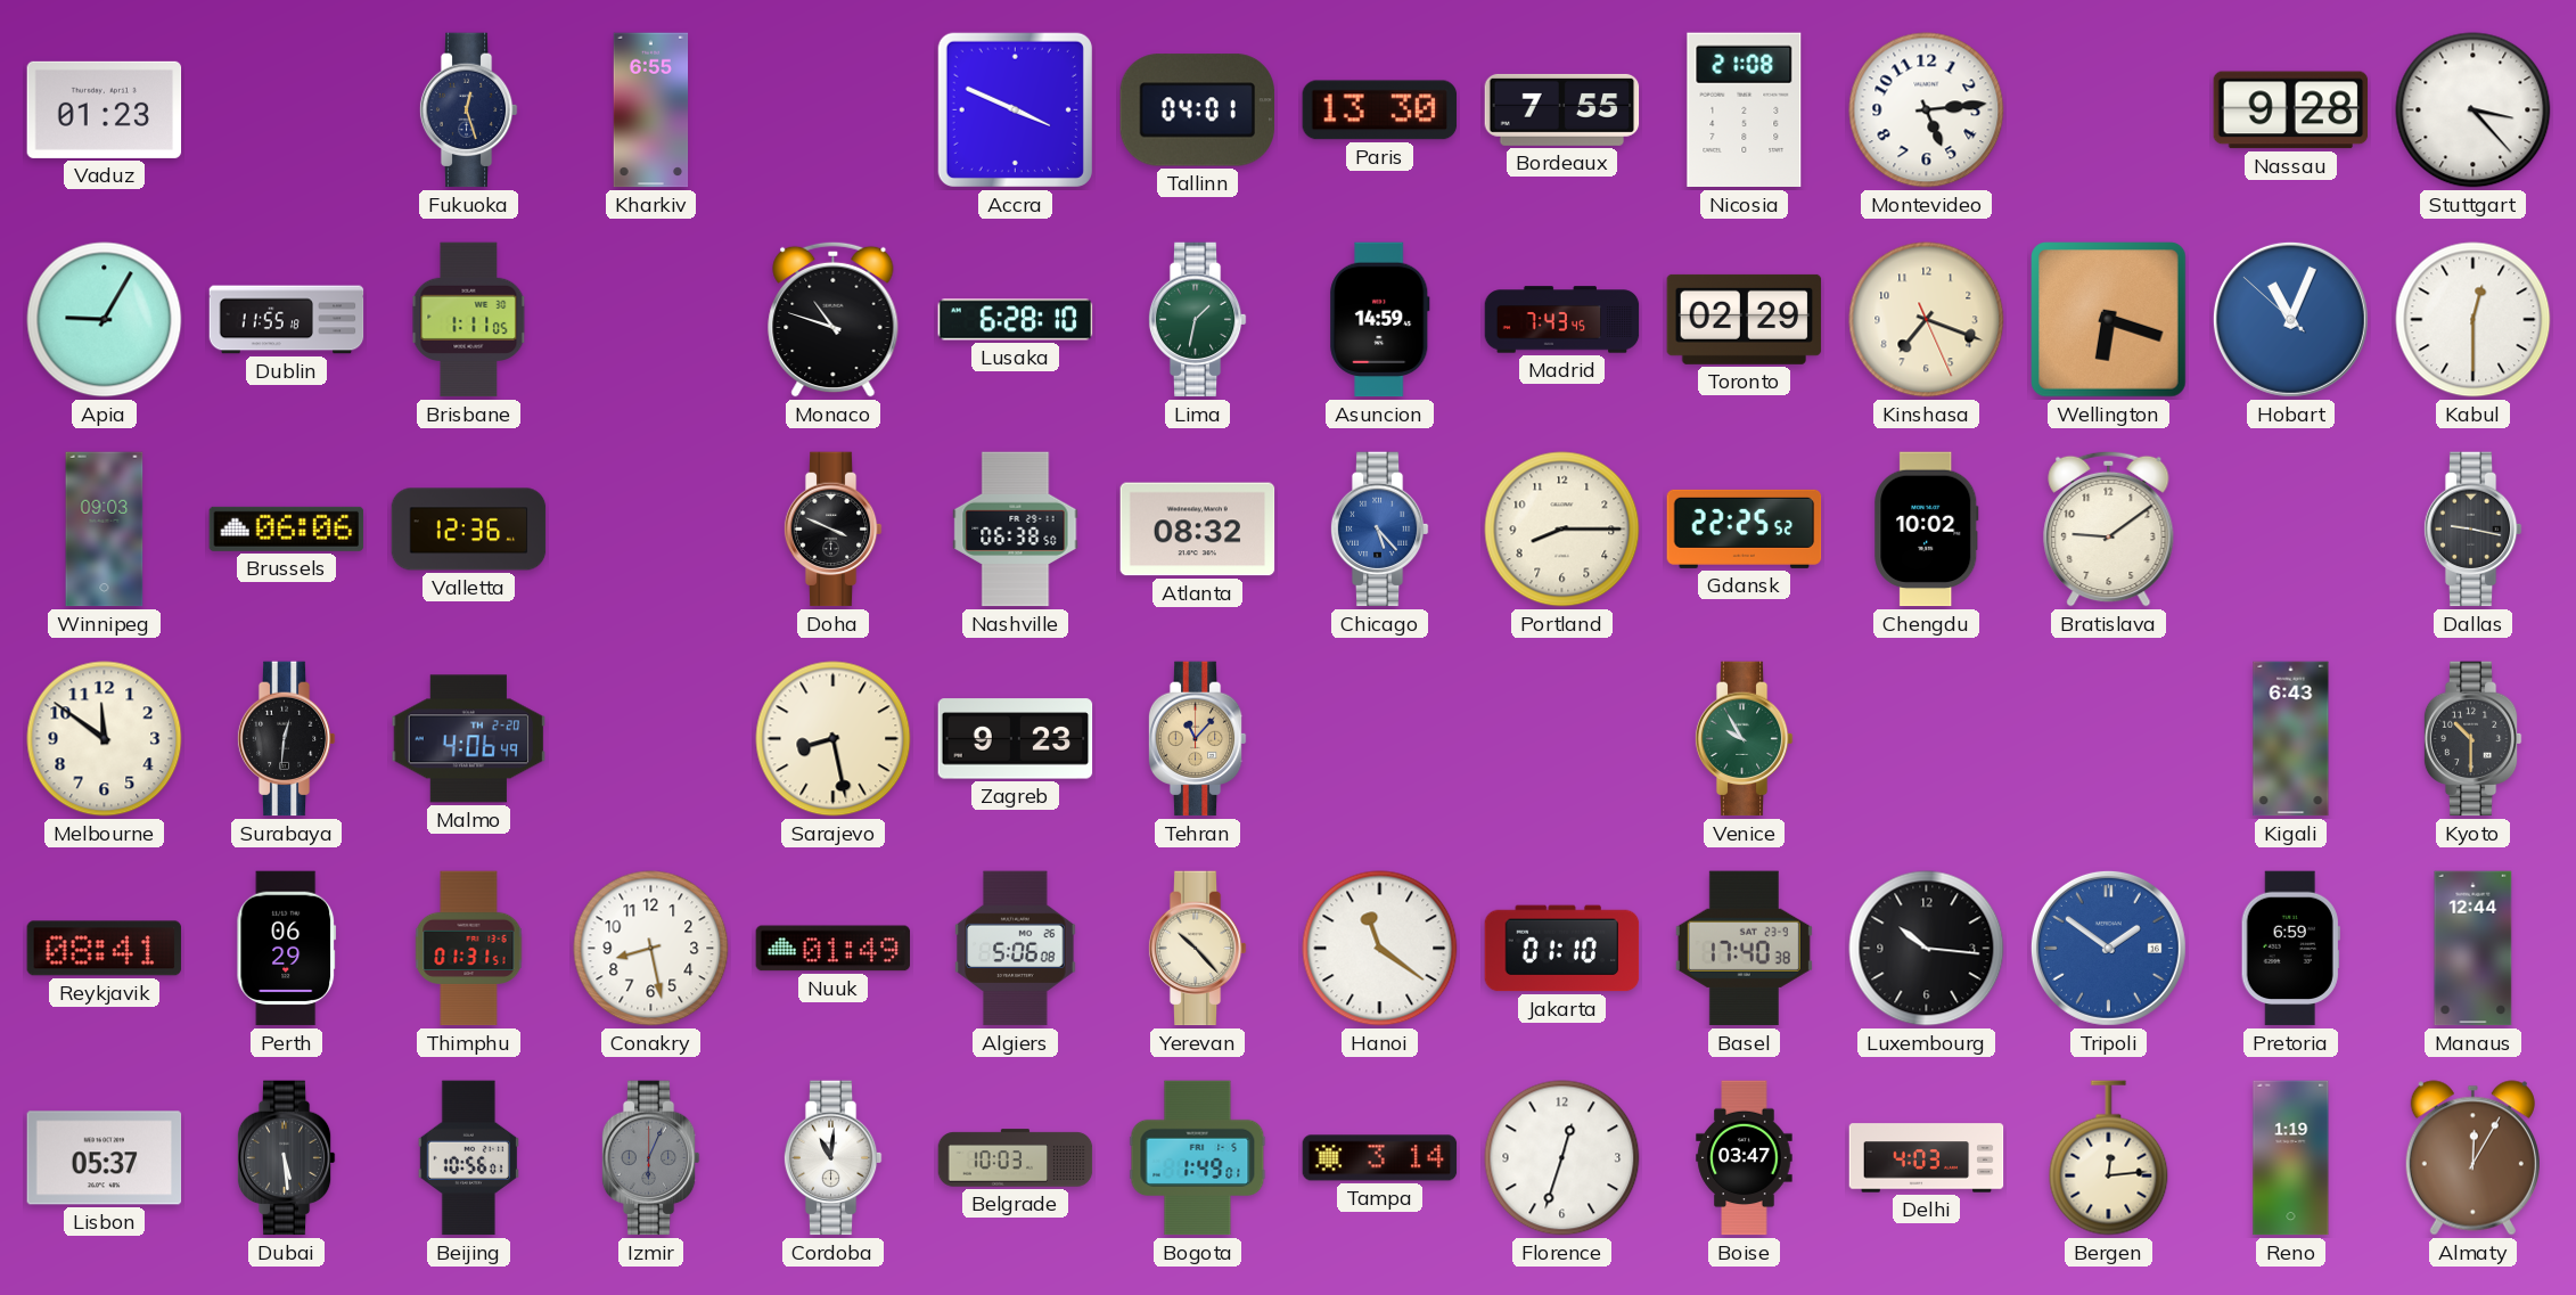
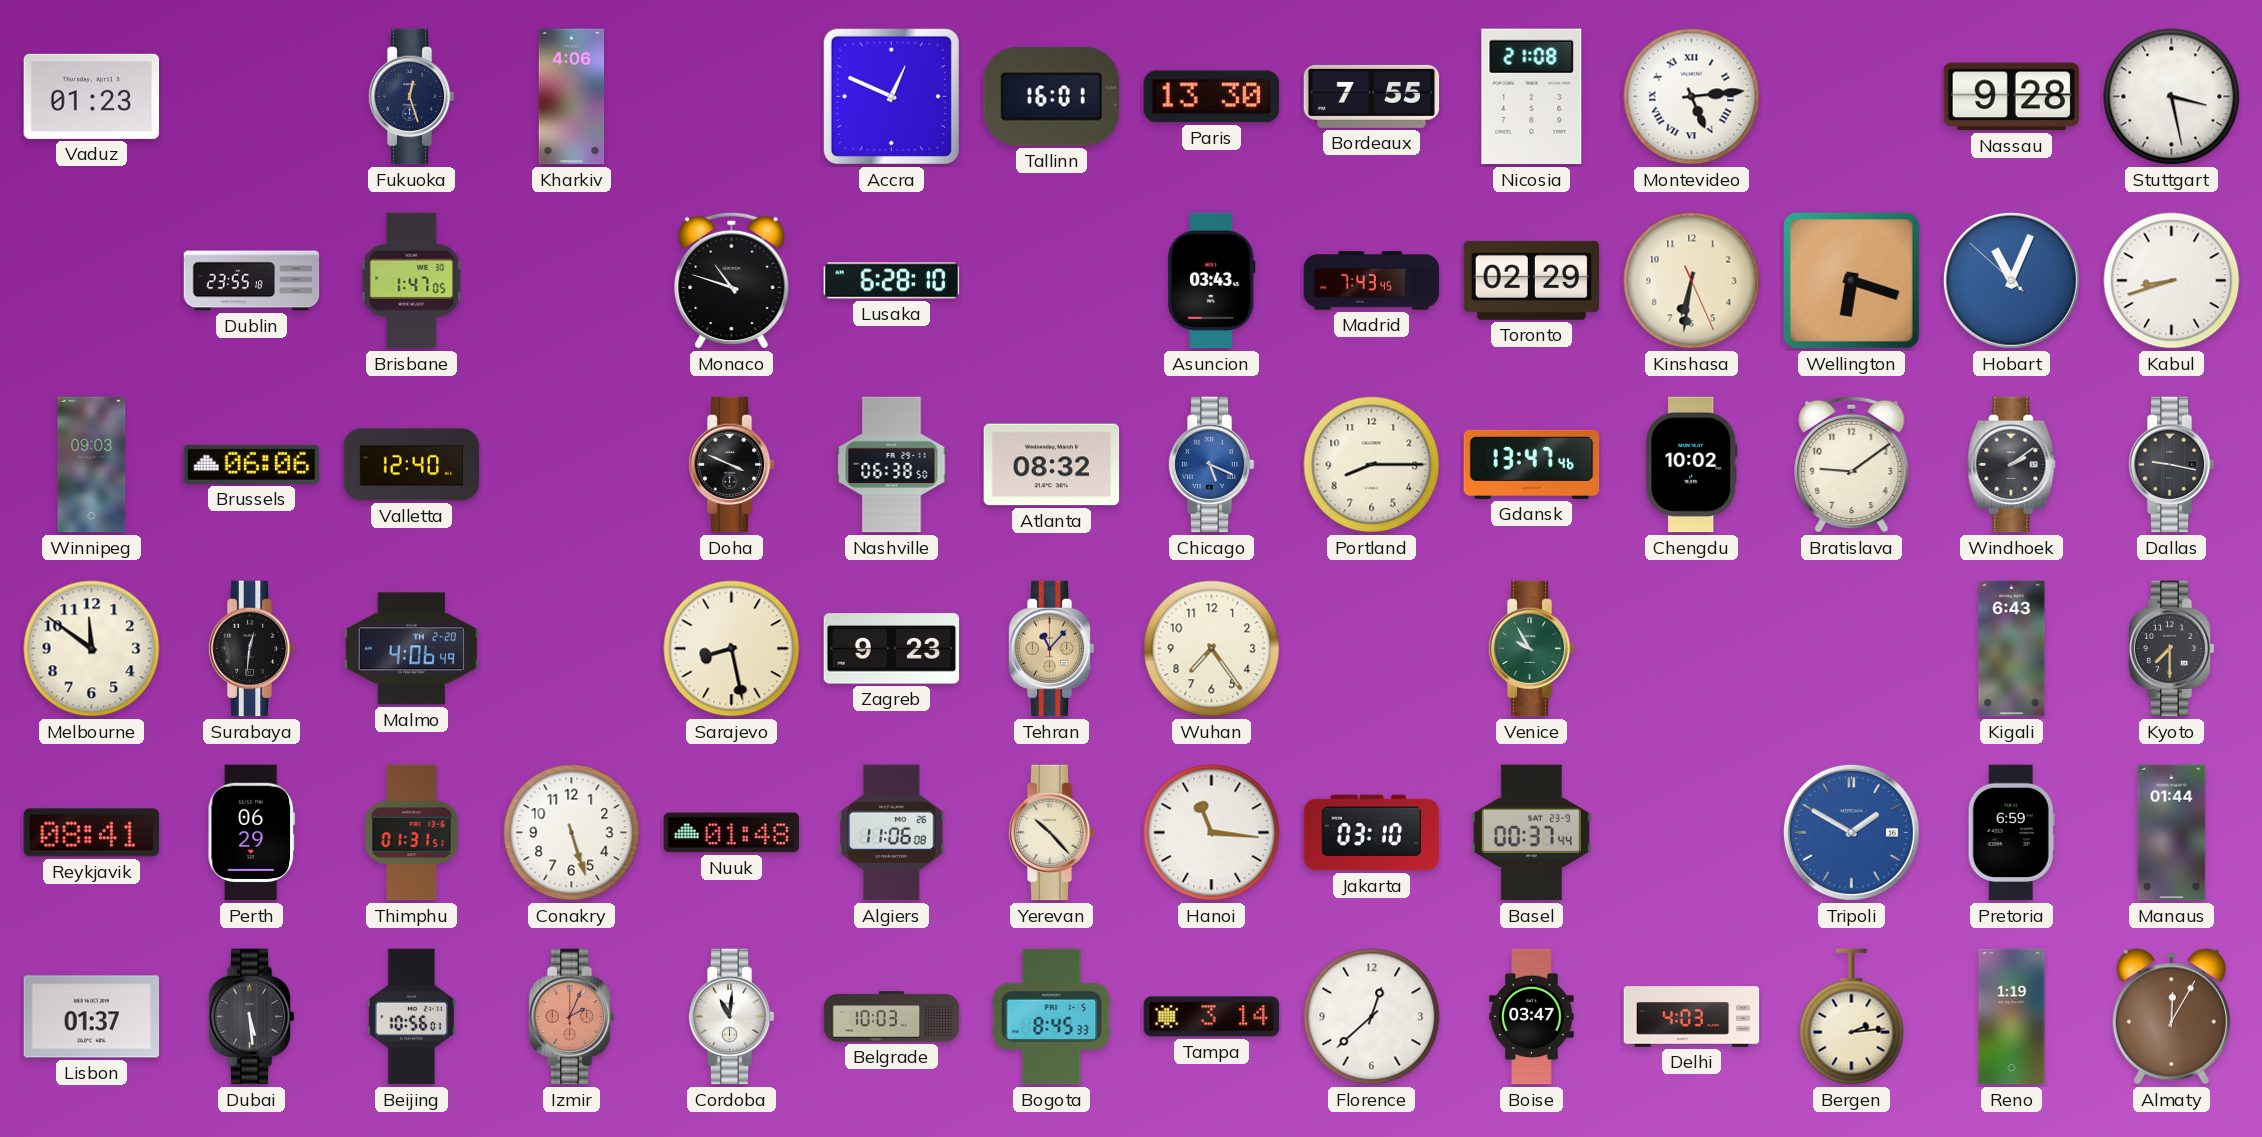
Kharkiv: 6:55 -> 4:06 (572, 97)
Accra: 3:49 -> 12:49 (891, 96)
Tallinn: 04:01 -> 16:01 (1051, 97)
Montevideo numerals: Arabic -> Roman (1692, 97)
Stuttgart: 3:23 -> 3:28 (2172, 97)
Apia: 9:05 -> none (105, 320)
Dublin: 11:55 -> 23:55 (252, 281)
Brisbane: 1:11 -> 1:47 (412, 281)
Lima: 1:32 -> none (1197, 320)
Asuncion: 14:59 -> 03:43 (1212, 281)
Kinshasa: 7:18 -> 6:31 (1692, 281)
Kabul: 12:30 -> 8:42 (2172, 281)
Valletta: 12:36 -> 12:40 (412, 465)
Chicago: 5:23 -> 5:19 (1211, 465)
Gdansk: 22:25 -> 13:47 (1532, 464)
Windhoek: none -> 2:09 (2012, 465)
Wuhan: none -> 7:24 (1212, 649)
Kyoto: 10:30 -> 7:30 (2171, 649)
Conakry: 8:28 -> 5:27 (572, 833)
Nuuk: 01:49 -> 01:48 (732, 833)
Algiers: 5:06 -> 11:06 (892, 833)
Hanoi: 11:21 -> 11:16 (1212, 833)
Jakarta: 01:10 -> 03:10 (1372, 833)
Basel: 17:40 -> 00:37 (1531, 833)
Luxembourg: 10:16 -> none (1927, 949)
Tripoli: 1:51 -> 1:50 (1851, 832)
Manaus: 12:44 -> 01:44 (2172, 833)
Lisbon: 05:37 -> 01:37 (92, 1017)
Izmir: 6:04 -> 2:04 (571, 1017)
Izmir dial: grey -> salmon (571, 1017)
Bogota: 1:49 -> 8:45 (1052, 1017)
Florence: 12:33 -> 12:38 (1372, 1017)
Bergen: 12:14 -> 2:14 (1852, 1017)
